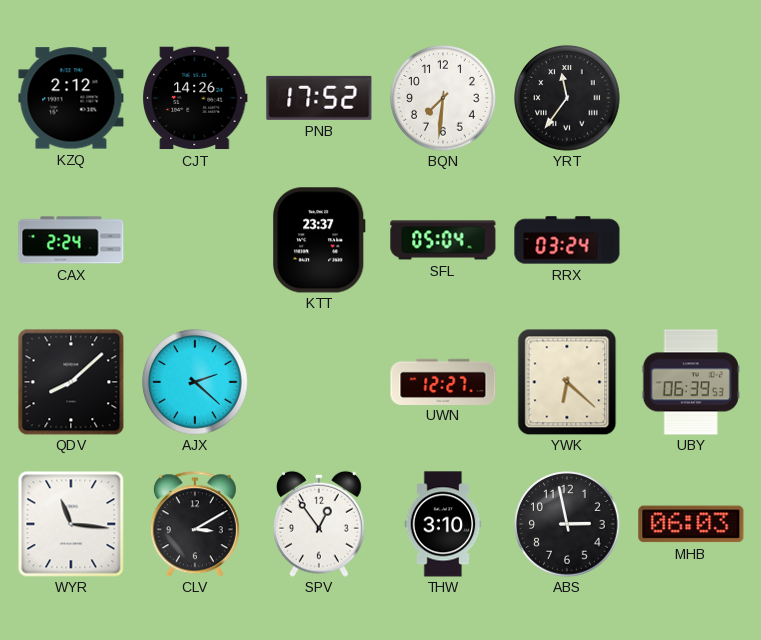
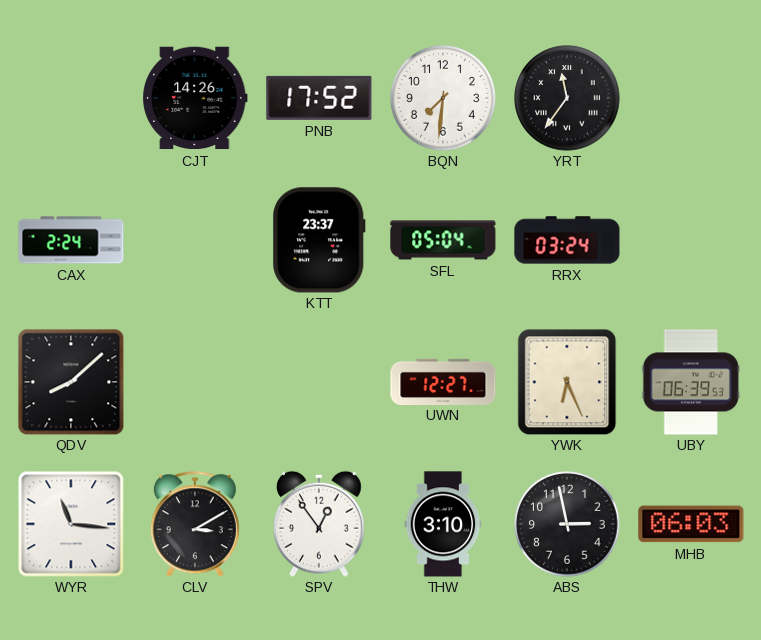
KZQ: 2:12 -> none (71, 98)
AJX: 2:22 -> none (195, 382)
YWK: 6:22 -> 6:26 (567, 382)
